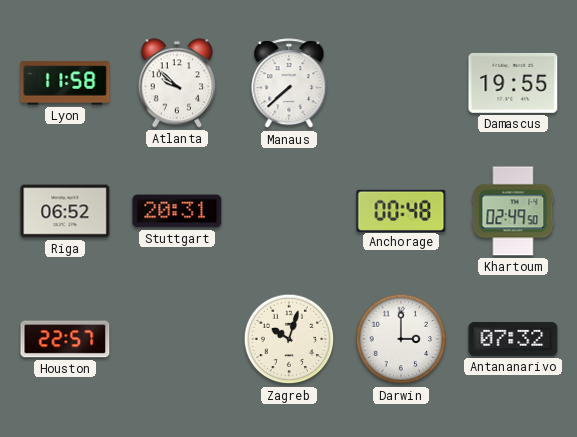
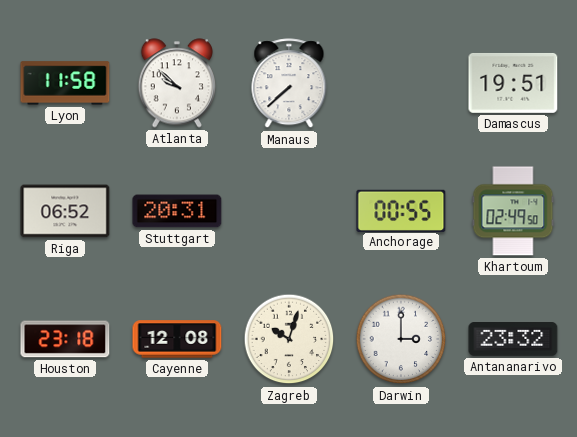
Damascus: 19:55 -> 19:51 (513, 83)
Anchorage: 00:48 -> 00:55 (401, 210)
Houston: 22:57 -> 23:18 (65, 339)
Cayenne: none -> 12:08 (177, 339)
Antananarivo: 07:32 -> 23:32 (513, 340)
